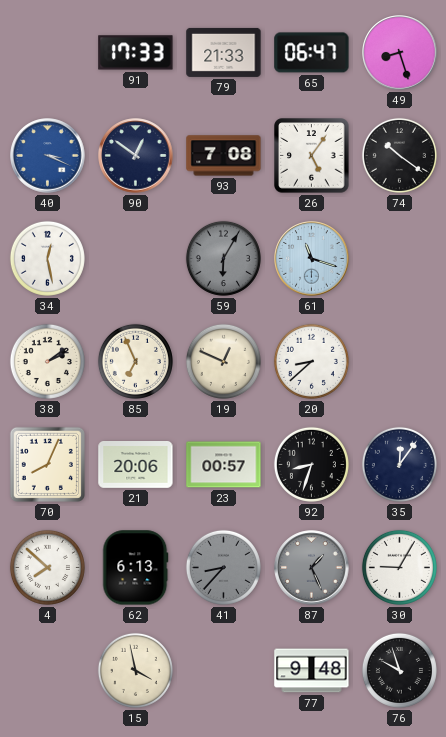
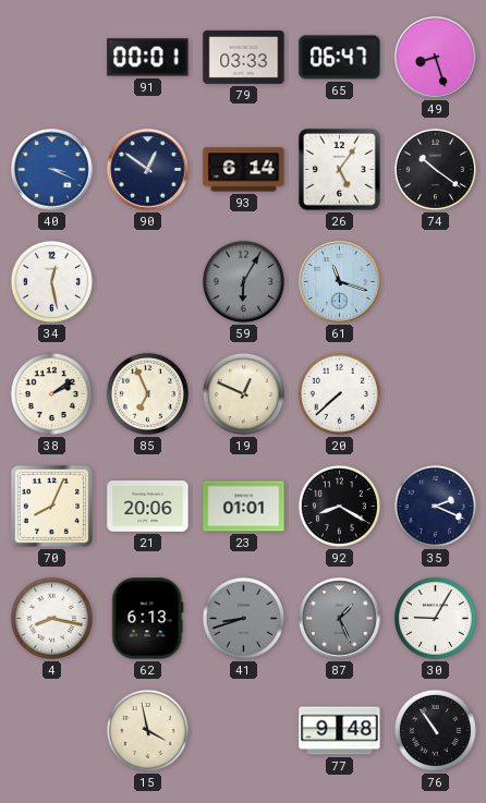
91: 17:33 -> 00:01 (148, 58)
79: 21:33 -> 03:33 (244, 57)
93: 7:08 -> 6:14 (244, 170)
20: 8:38 -> 7:38 (339, 393)
23: 00:57 -> 01:01 (244, 507)
92: 8:33 -> 8:20 (339, 506)
35: 12:06 -> 2:19 (435, 506)
4: 7:52 -> 8:17 (51, 618)
41: 8:37 -> 8:42 (243, 618)
76: 9:57 -> 10:54 (435, 730)
